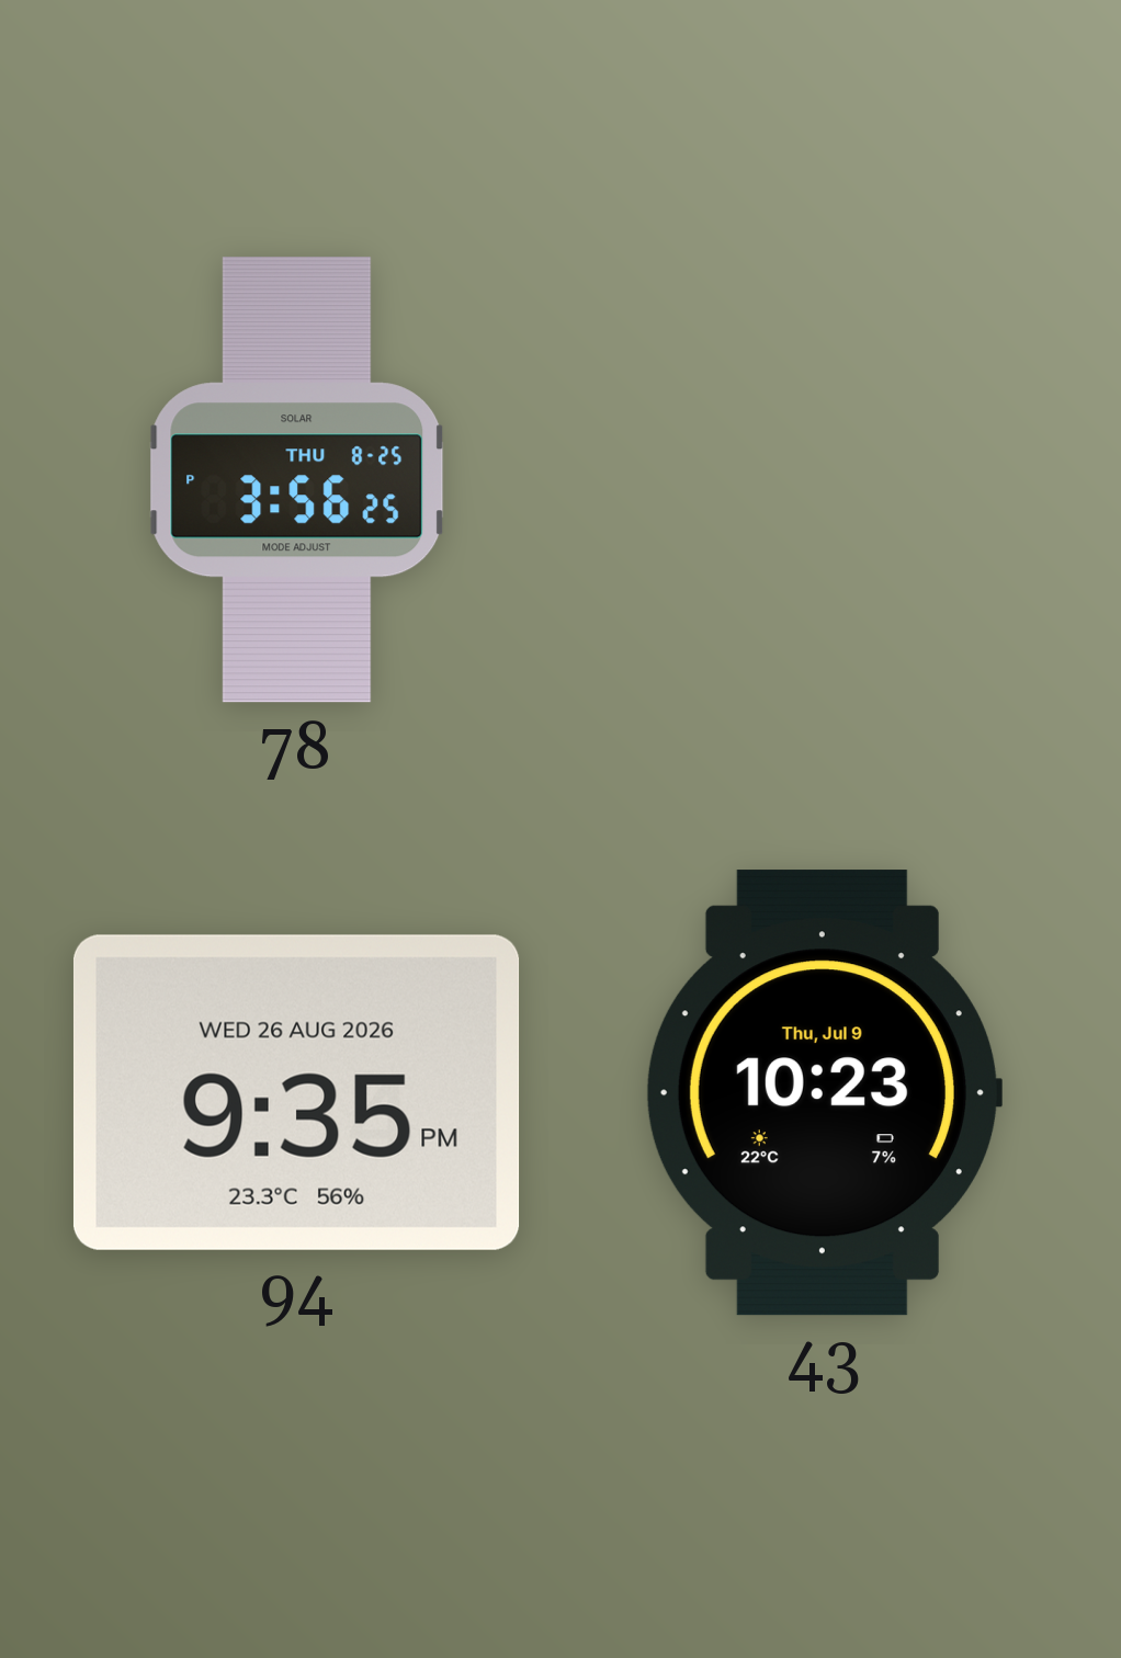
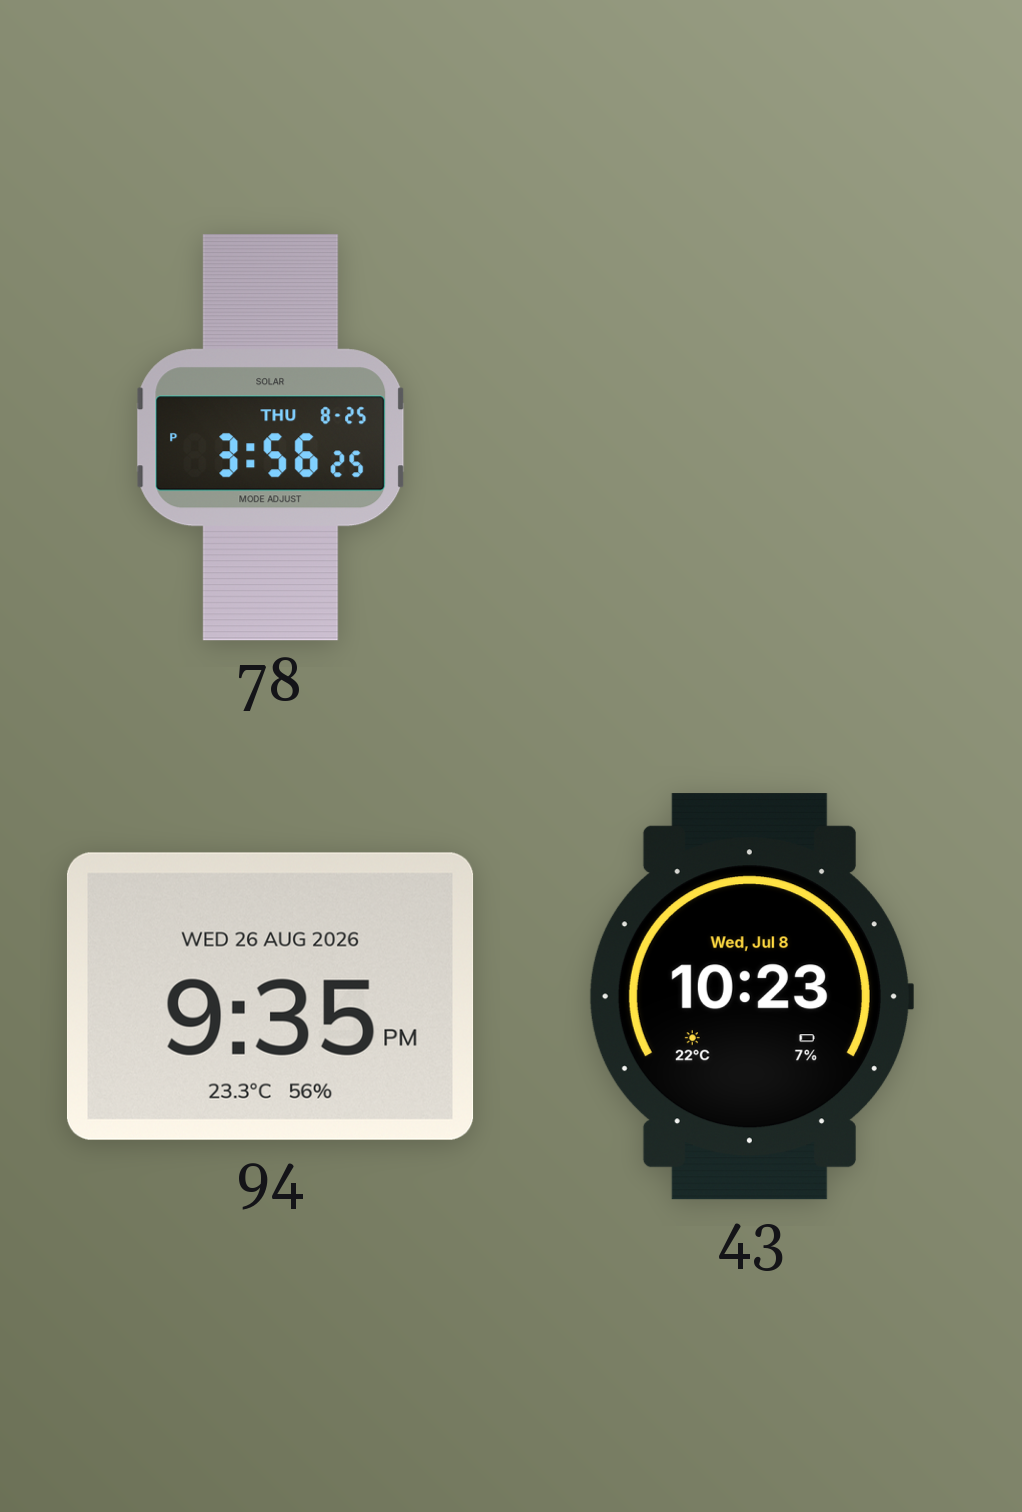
43 date: Thu, Jul 9 -> Wed, Jul 8 (750, 997)
